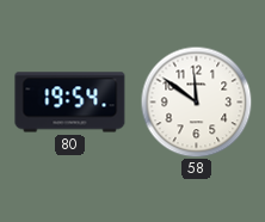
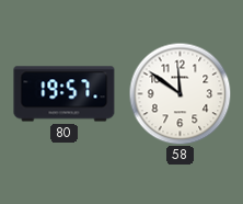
80: 19:54 -> 19:57 (65, 94)
